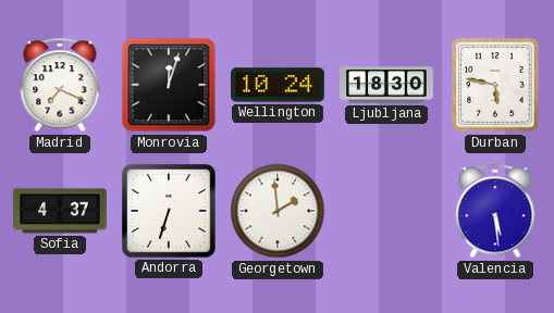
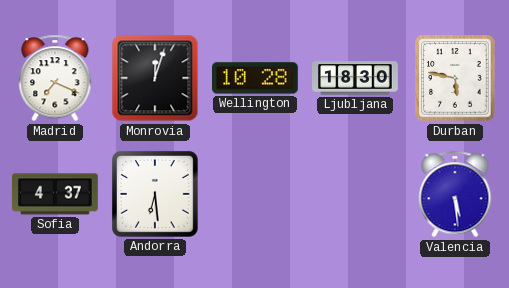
Wellington: 10:24 -> 10:28 (256, 78)
Andorra: 6:33 -> 6:29 (155, 194)
Georgetown: 1:59 -> none (278, 211)
